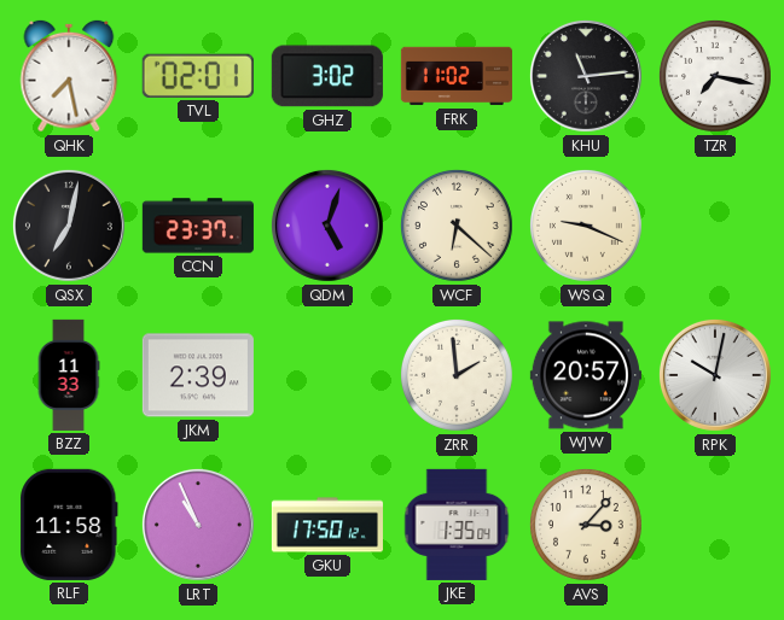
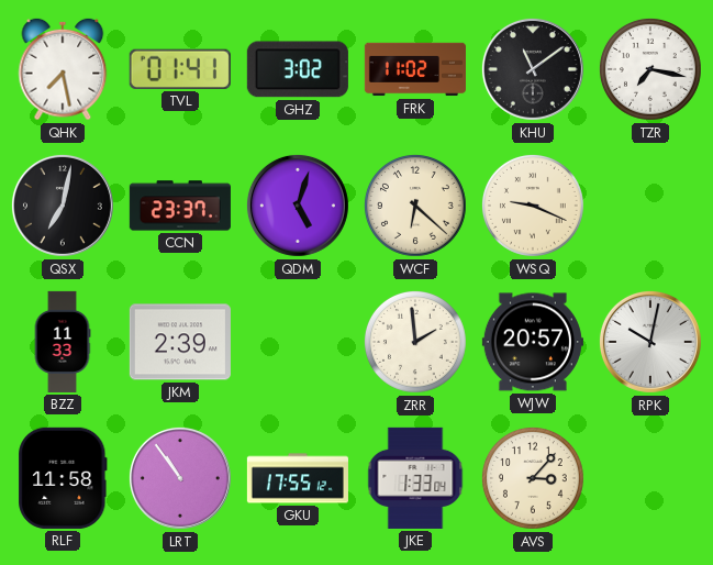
TVL: 02:01 -> 01:41 (180, 69)
KHU: 11:14 -> 11:09 (533, 69)
LRT: 10:56 -> 10:54 (180, 478)
GKU: 17:50 -> 17:55 (298, 478)
JKE: 1:35 -> 1:33 (415, 478)
